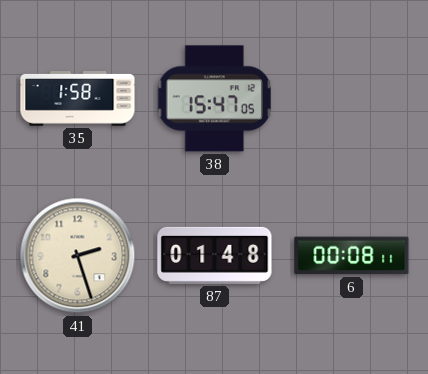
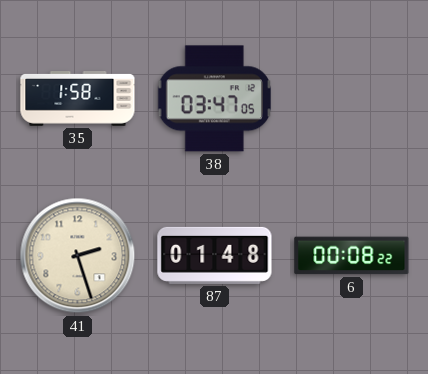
38: 15:47 -> 03:47 (214, 99)
6: 00:08:11 -> 00:08:22 (352, 256)
